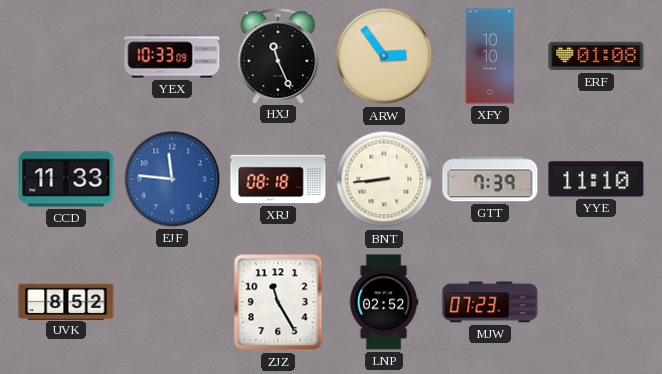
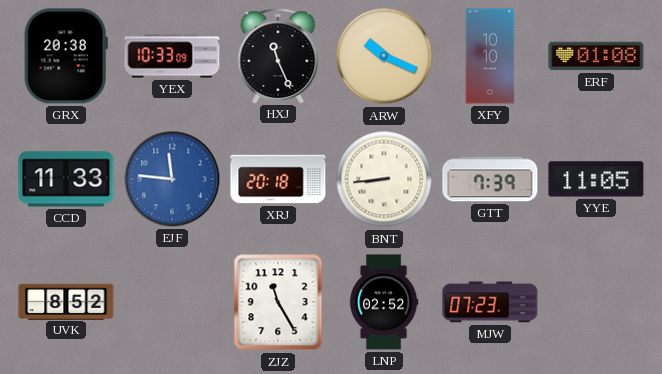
GRX: none -> 20:38 (66, 56)
ARW: 2:54 -> 10:19 (384, 56)
XRJ: 08:18 -> 20:18 (278, 179)
YYE: 11:10 -> 11:05 (596, 179)
